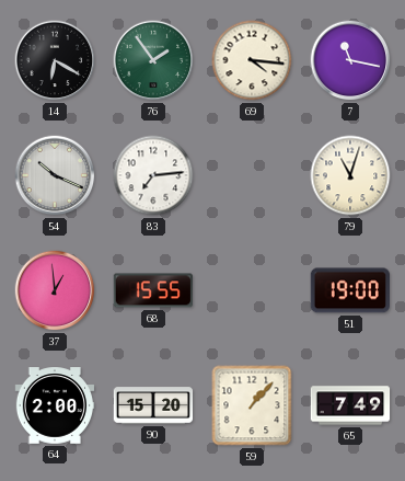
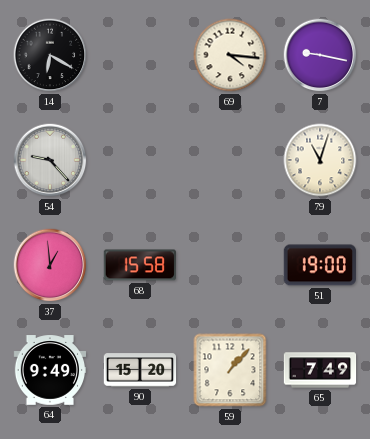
76: 1:54 -> none (153, 60)
7: 11:17 -> 9:17 (320, 55)
54: 10:19 -> 9:23 (50, 160)
83: 7:14 -> none (153, 175)
68: 15:55 -> 15:58 (140, 265)
64: 2:00 -> 9:49 (50, 370)
